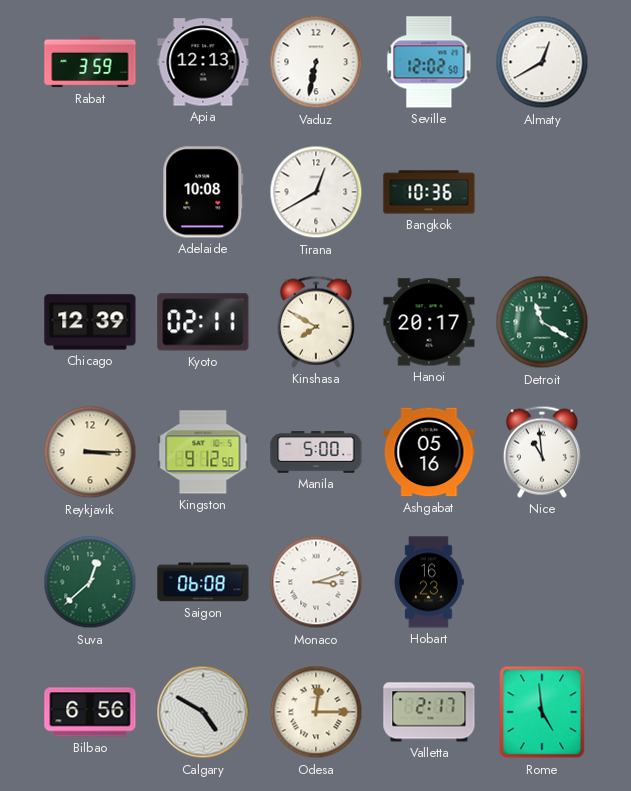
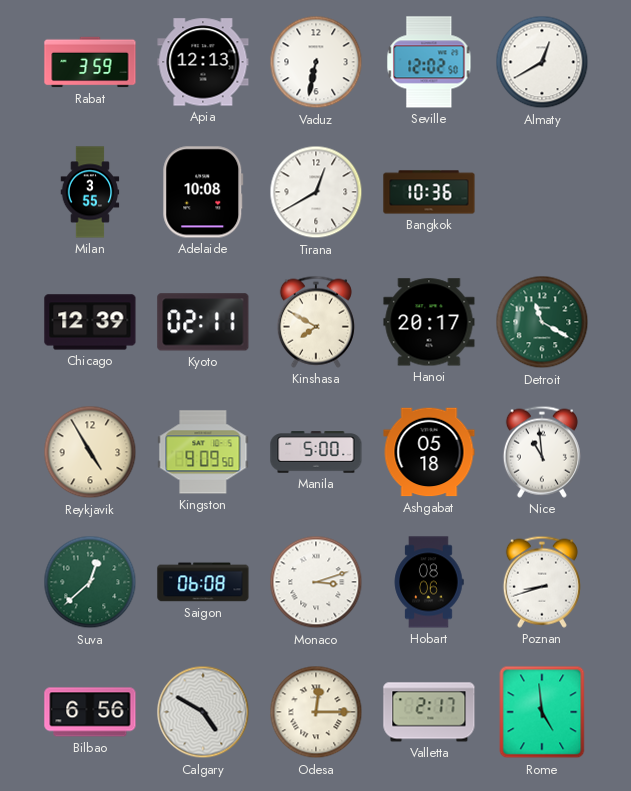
Milan: none -> 3:55 (90, 192)
Reykjavik: 3:15 -> 4:55 (90, 452)
Kingston: 9:12 -> 9:09 (203, 452)
Ashgabat: 05:16 -> 05:18 (429, 452)
Hobart: 16:23 -> 08:06 (429, 582)
Poznan: none -> 8:42 (542, 582)
